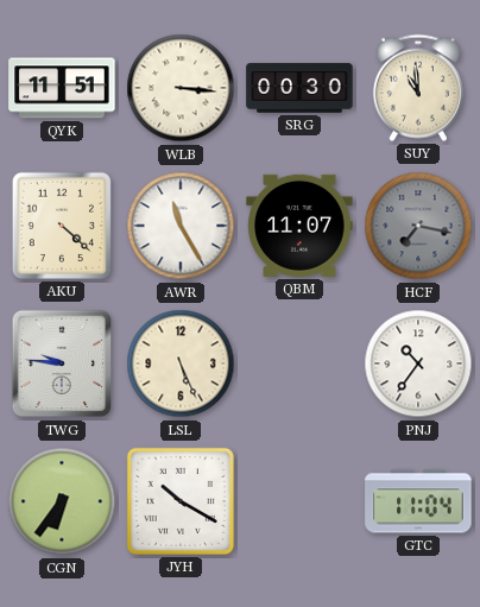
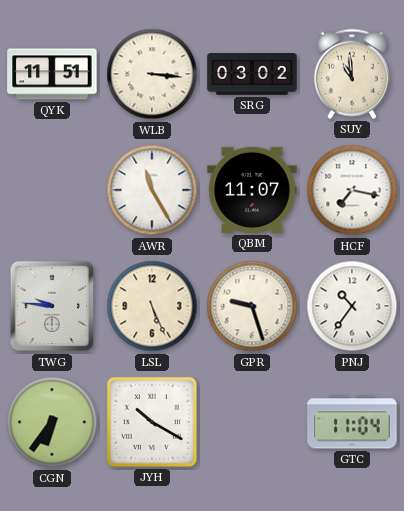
SRG: 00:30 -> 03:02 (252, 74)
AKU: 4:22 -> none (62, 226)
HCF dial: grey -> white (352, 190)
GPR: none -> 9:27 (252, 306)
